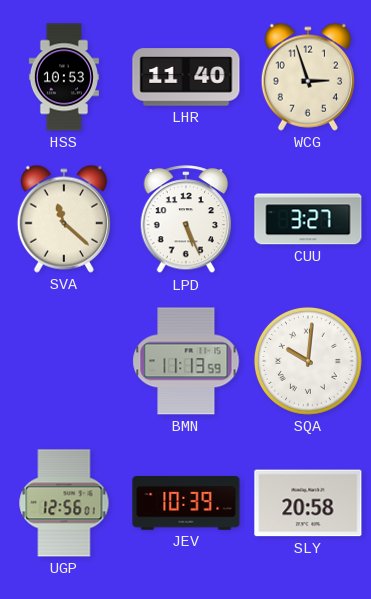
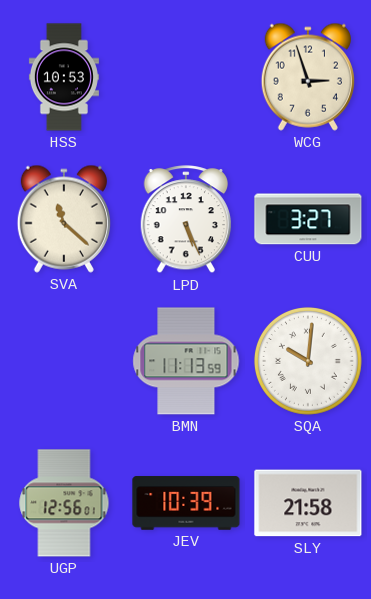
LHR: 11:40 -> none (186, 77)
SLY: 20:58 -> 21:58 (308, 503)
